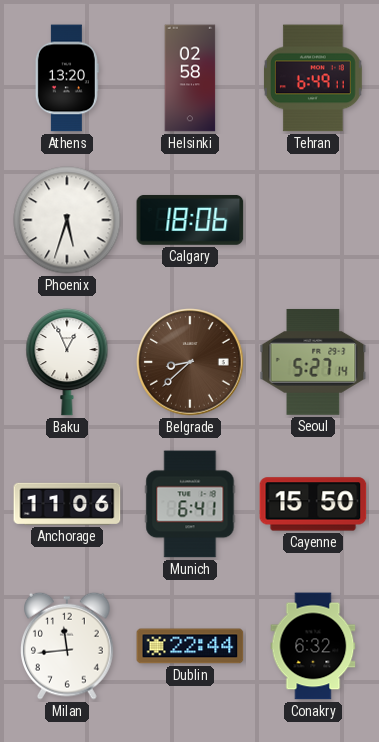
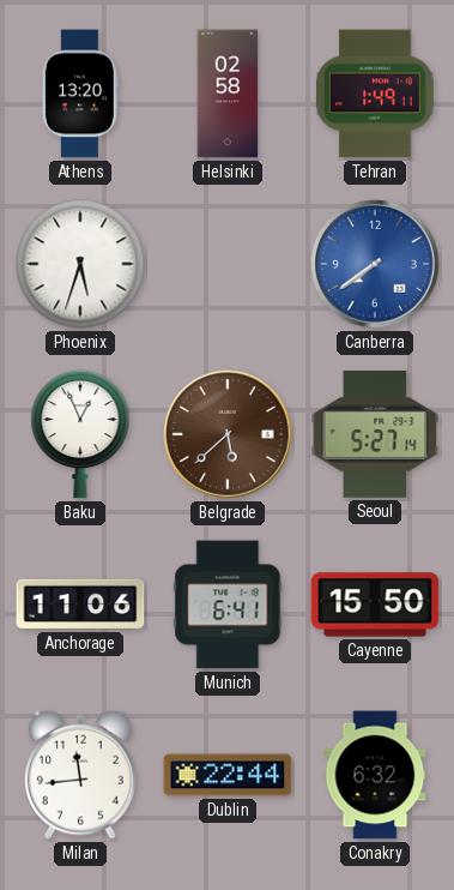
Tehran: 6:49 -> 1:49 (375, 94)
Calgary: 18:06 -> none (190, 220)
Canberra: none -> 7:39 (375, 264)
Belgrade: 8:38 -> 5:38 (228, 434)
